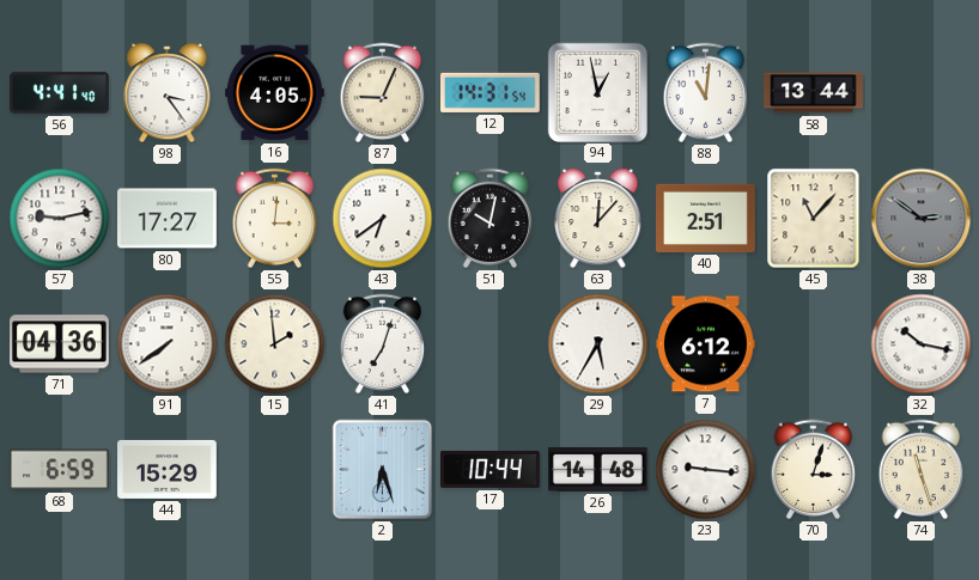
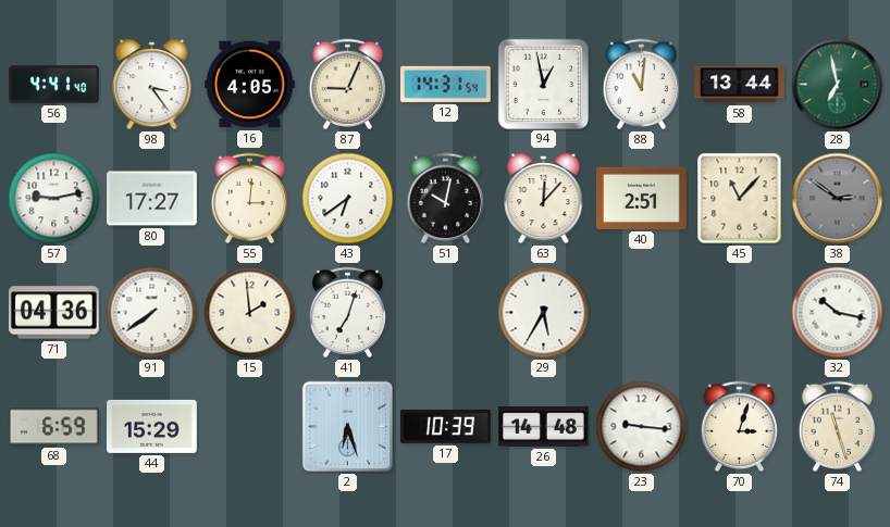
28: none -> 6:58 (838, 85)
7: 6:12 -> none (706, 344)
17: 10:44 -> 10:39 (446, 426)
